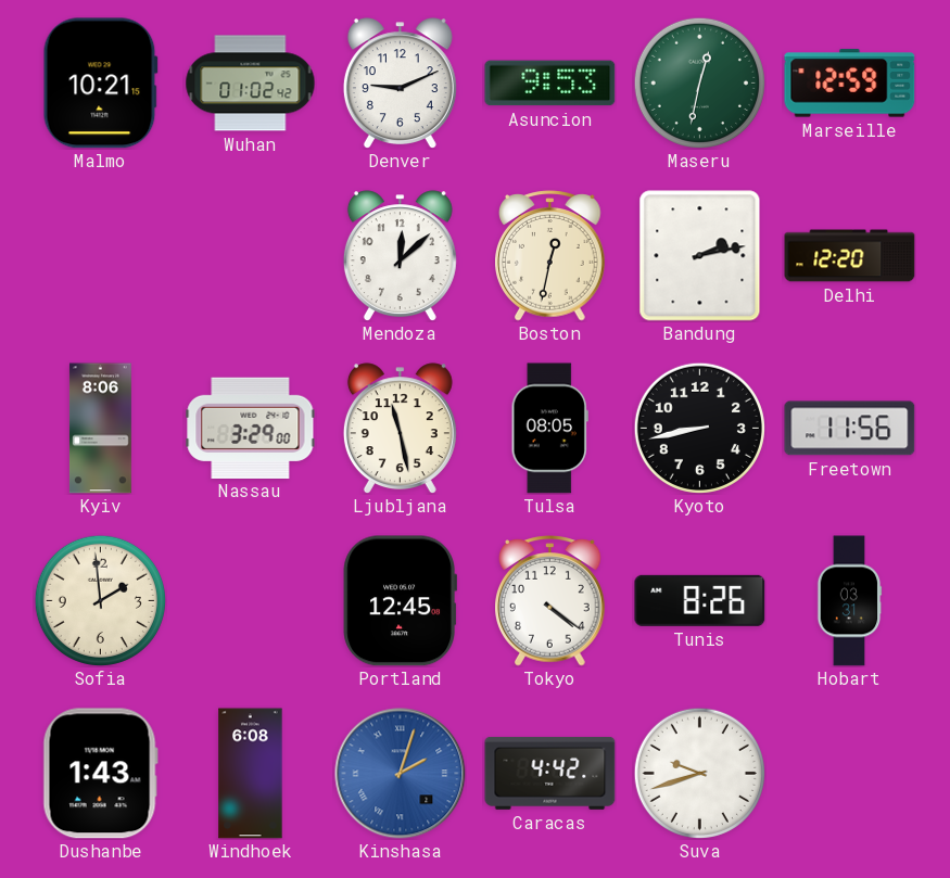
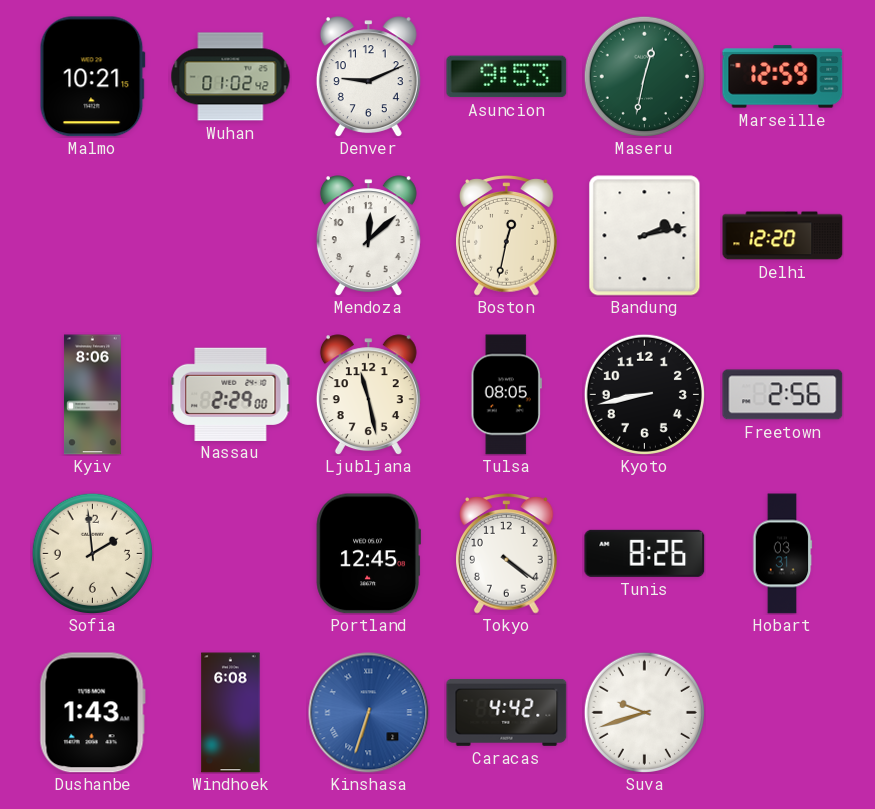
Nassau: 3:29 -> 2:29 (231, 394)
Freetown: 11:56 -> 2:56 (783, 395)
Kinshasa: 2:03 -> 6:33 (369, 713)
